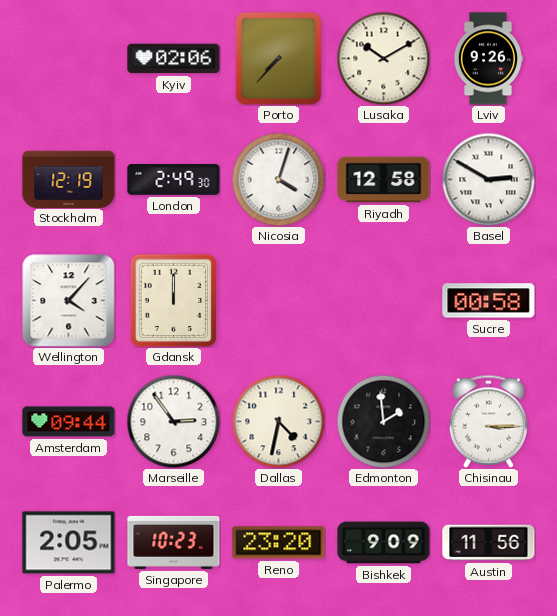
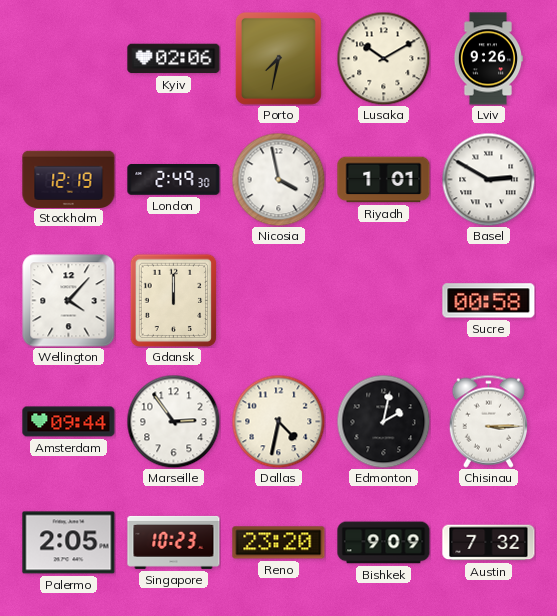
Porto: 7:37 -> 7:32 (278, 58)
Nicosia: 4:03 -> 3:58 (278, 179)
Riyadh: 12:58 -> 1:01 (384, 180)
Edmonton: 1:59 -> 2:02 (383, 421)
Austin: 11:56 -> 7:32 (489, 543)
